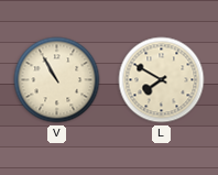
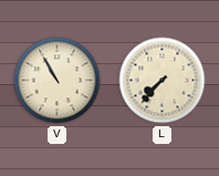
L: 7:50 -> 7:37 (163, 81)
